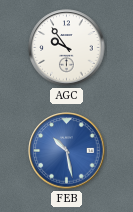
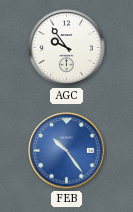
FEB: 10:28 -> 10:24 (67, 151)
